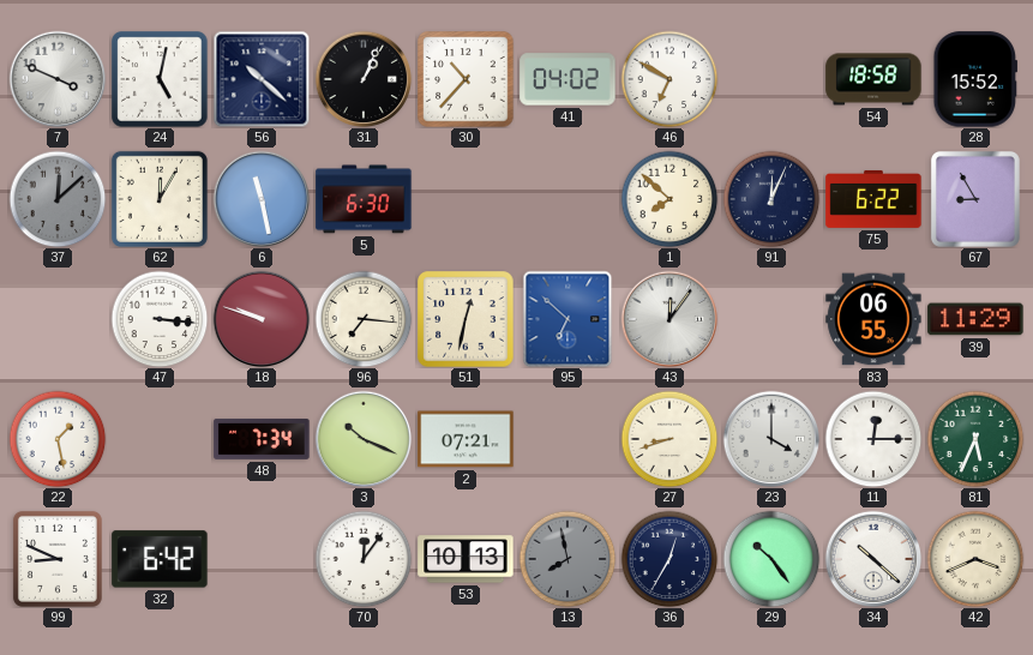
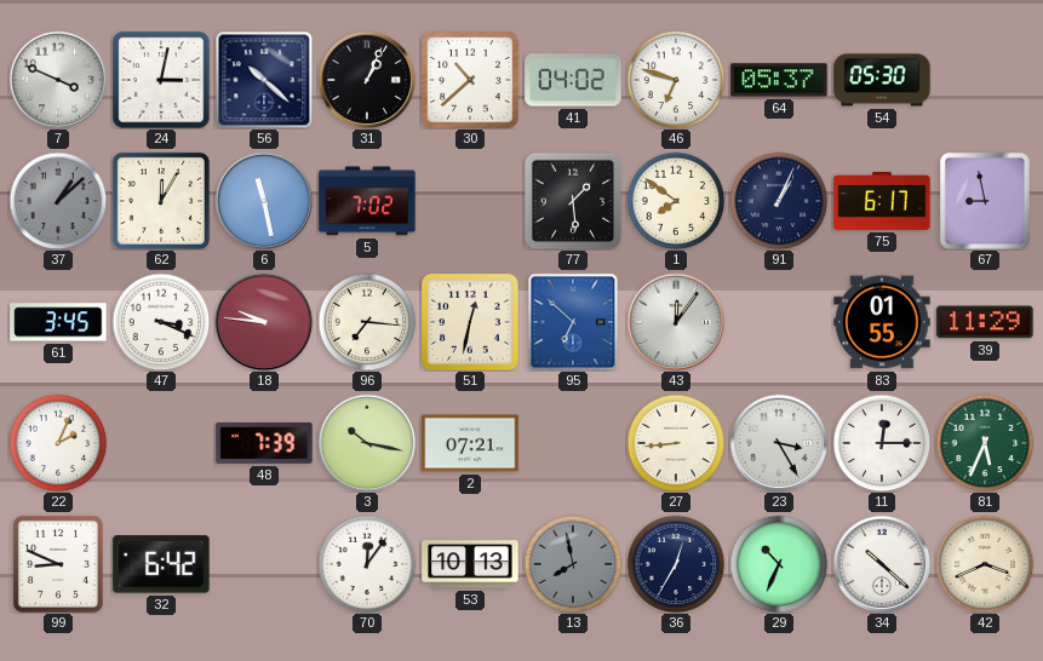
24: 5:02 -> 3:02 (161, 80)
30: 10:37 -> 10:38 (470, 80)
46: 6:50 -> 6:48 (676, 80)
64: none -> 05:37 (779, 80)
54: 18:58 -> 05:30 (882, 80)
28: 15:52 -> none (975, 79)
37: 12:08 -> 1:08 (58, 201)
5: 6:30 -> 7:02 (367, 201)
77: none -> 1:29 (573, 201)
1: 7:52 -> 7:51 (676, 201)
91: 12:04 -> 1:04 (779, 201)
75: 6:22 -> 6:17 (882, 201)
67: 8:55 -> 8:58 (985, 201)
61: none -> 3:45 (58, 322)
47: 3:16 -> 3:19 (161, 322)
18: 9:48 -> 9:46 (264, 322)
83: 06:55 -> 01:55 (882, 322)
22: 1:28 -> 2:04 (58, 443)
48: 7:34 -> 7:39 (264, 443)
3: 10:19 -> 10:17 (367, 443)
27: 8:42 -> 8:44 (676, 443)
23: 4:00 -> 3:25 (779, 443)
29: 10:24 -> 10:34 (779, 564)
